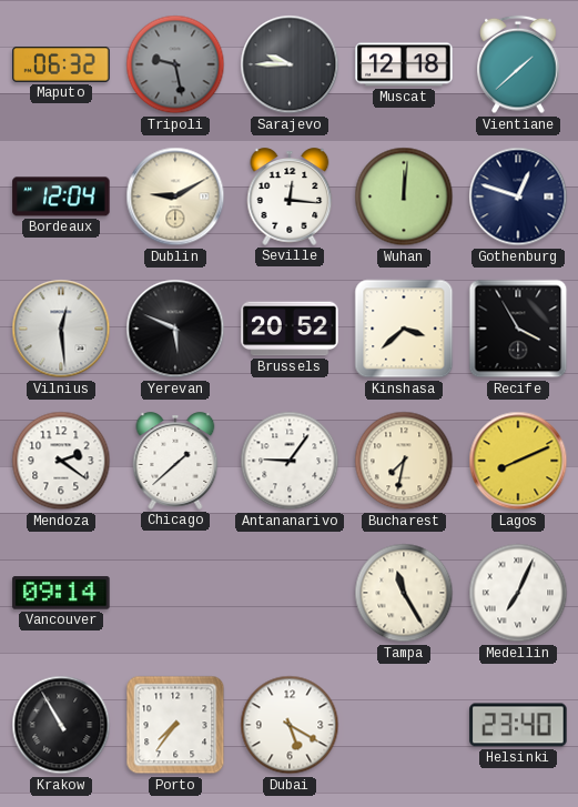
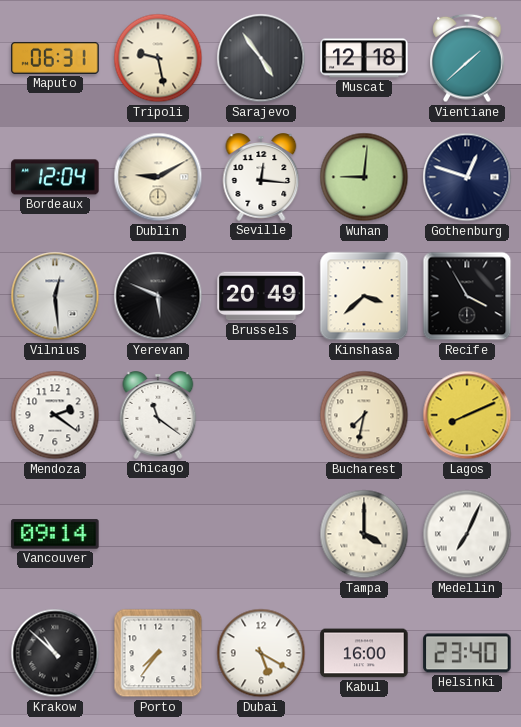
Maputo: 06:32 -> 06:31 (55, 58)
Tripoli dial: grey -> cream (158, 58)
Sarajevo: 9:45 -> 4:54 (261, 58)
Wuhan: 12:01 -> 9:01 (364, 177)
Brussels: 20:52 -> 20:49 (261, 296)
Chicago: 1:38 -> 11:21 (158, 415)
Antananarivo: 9:06 -> none (290, 461)
Tampa: 11:25 -> 4:00 (364, 534)
Krakow: 10:55 -> 10:52 (55, 653)
Kabul: none -> 16:00 (364, 653)
